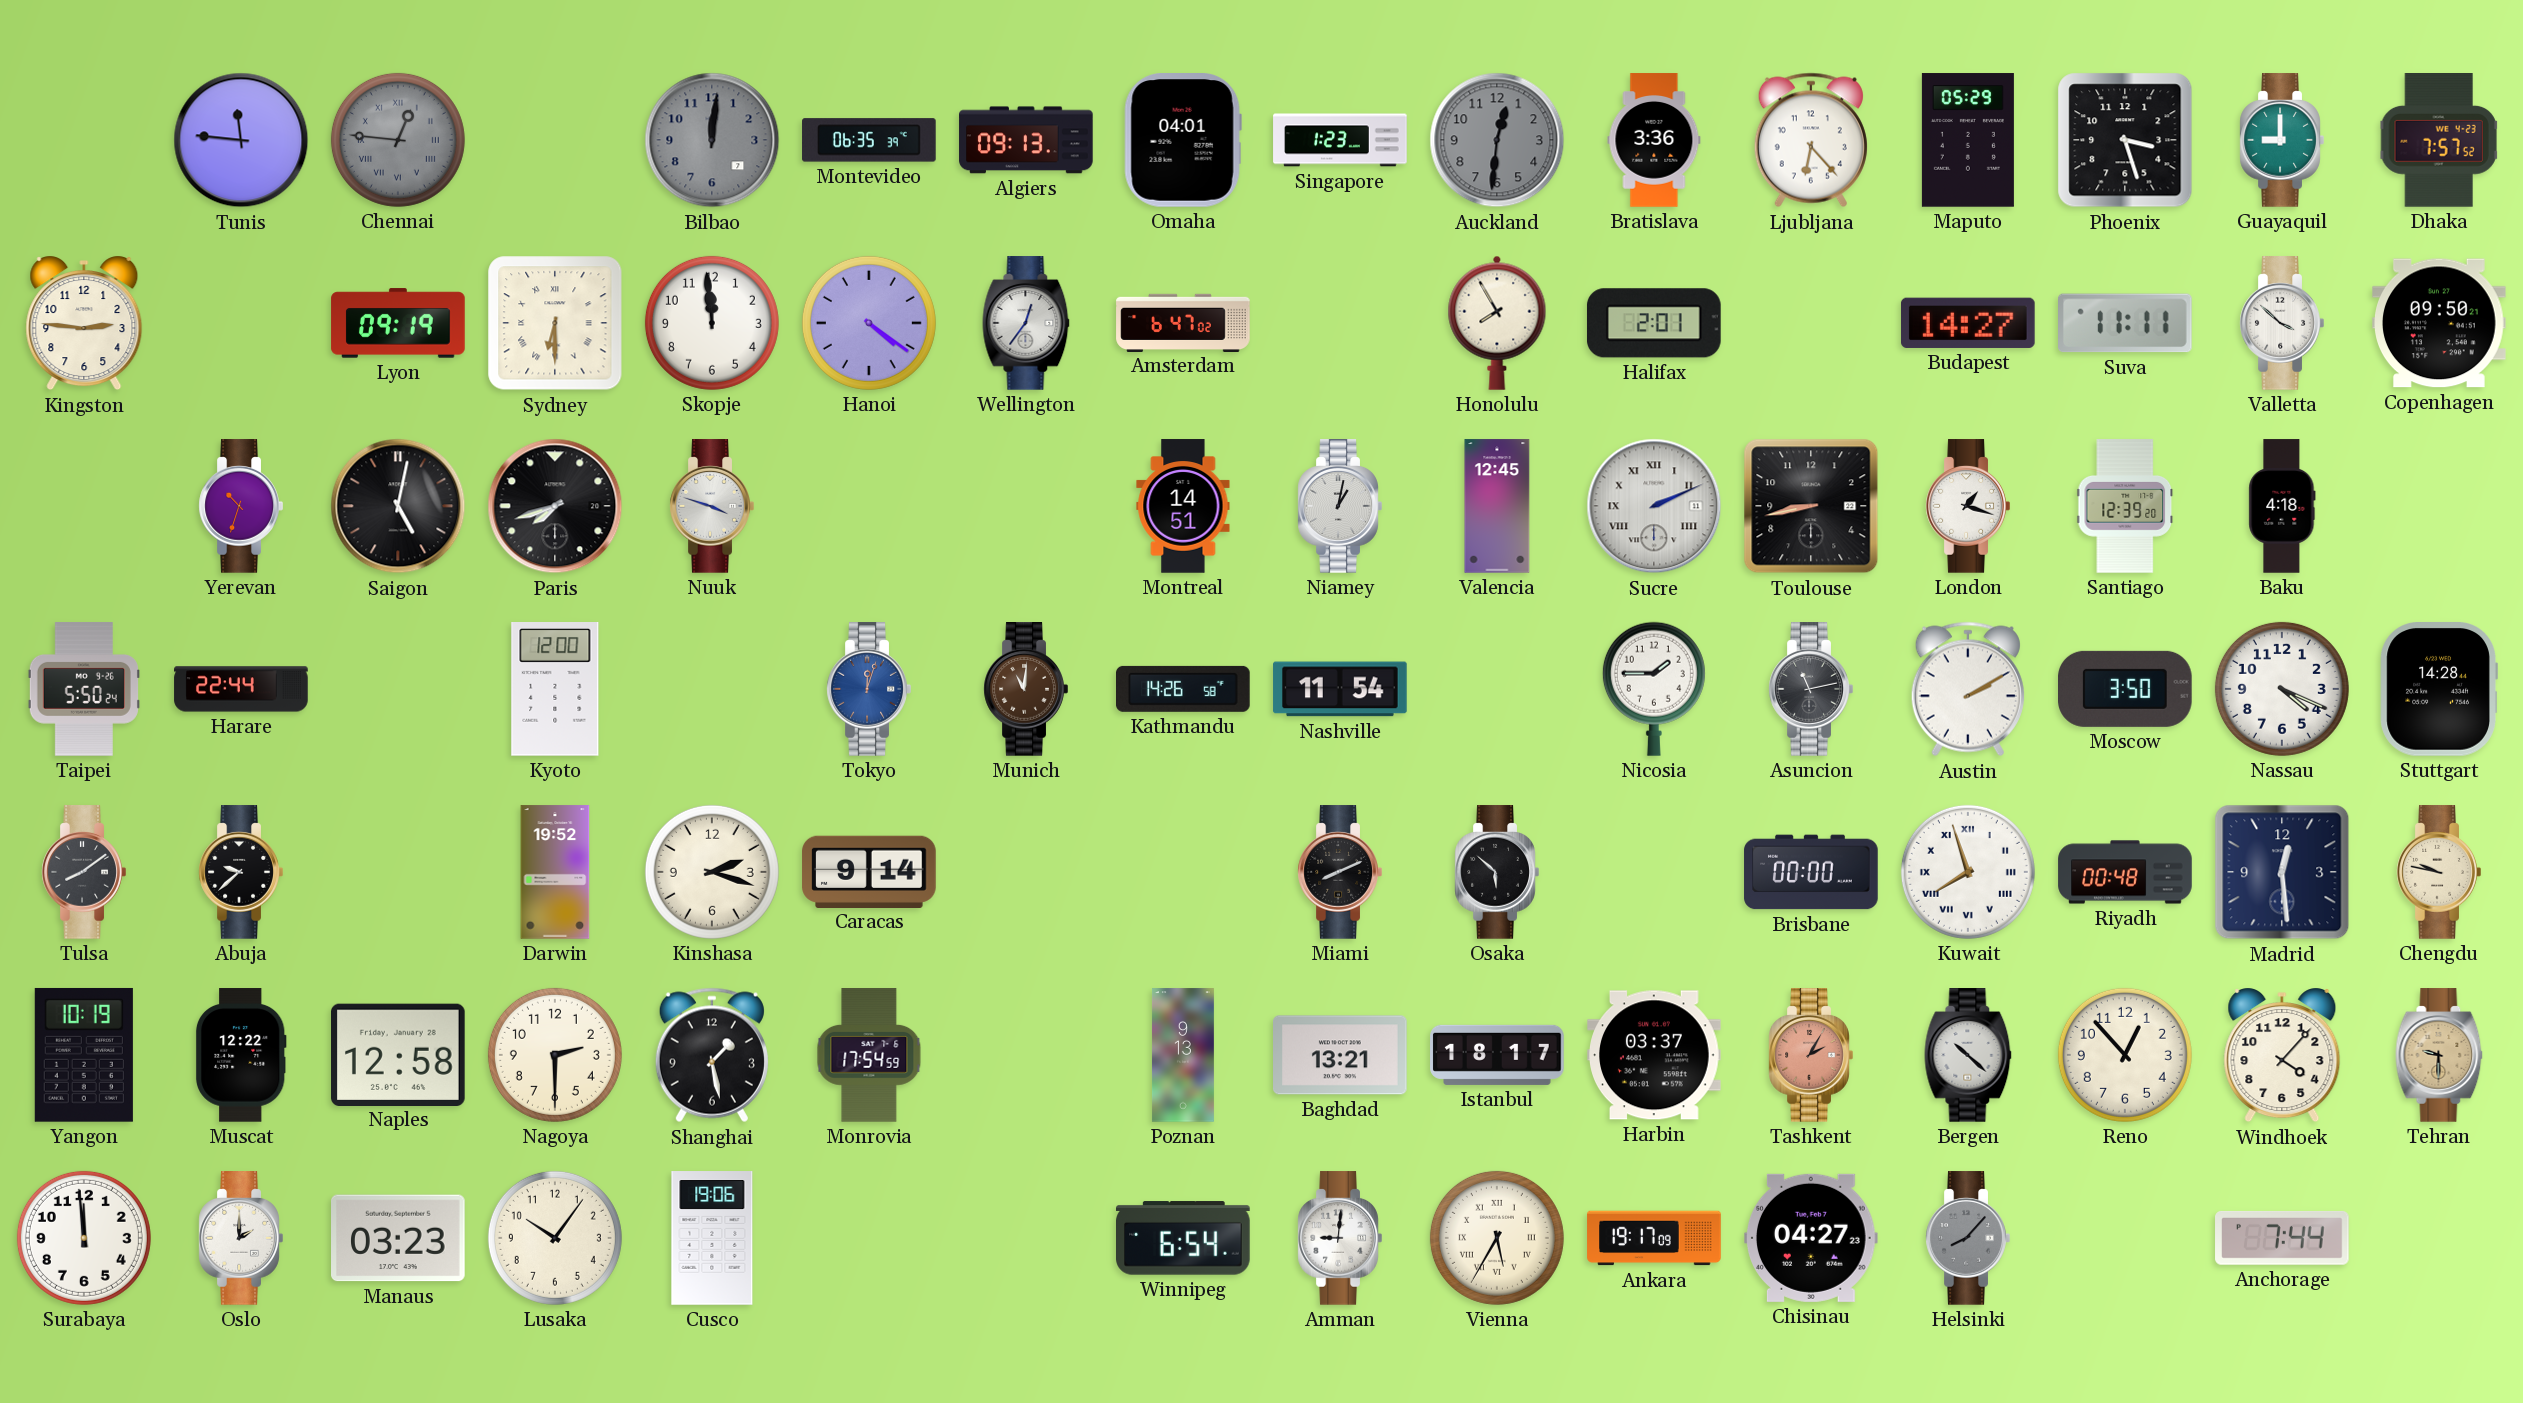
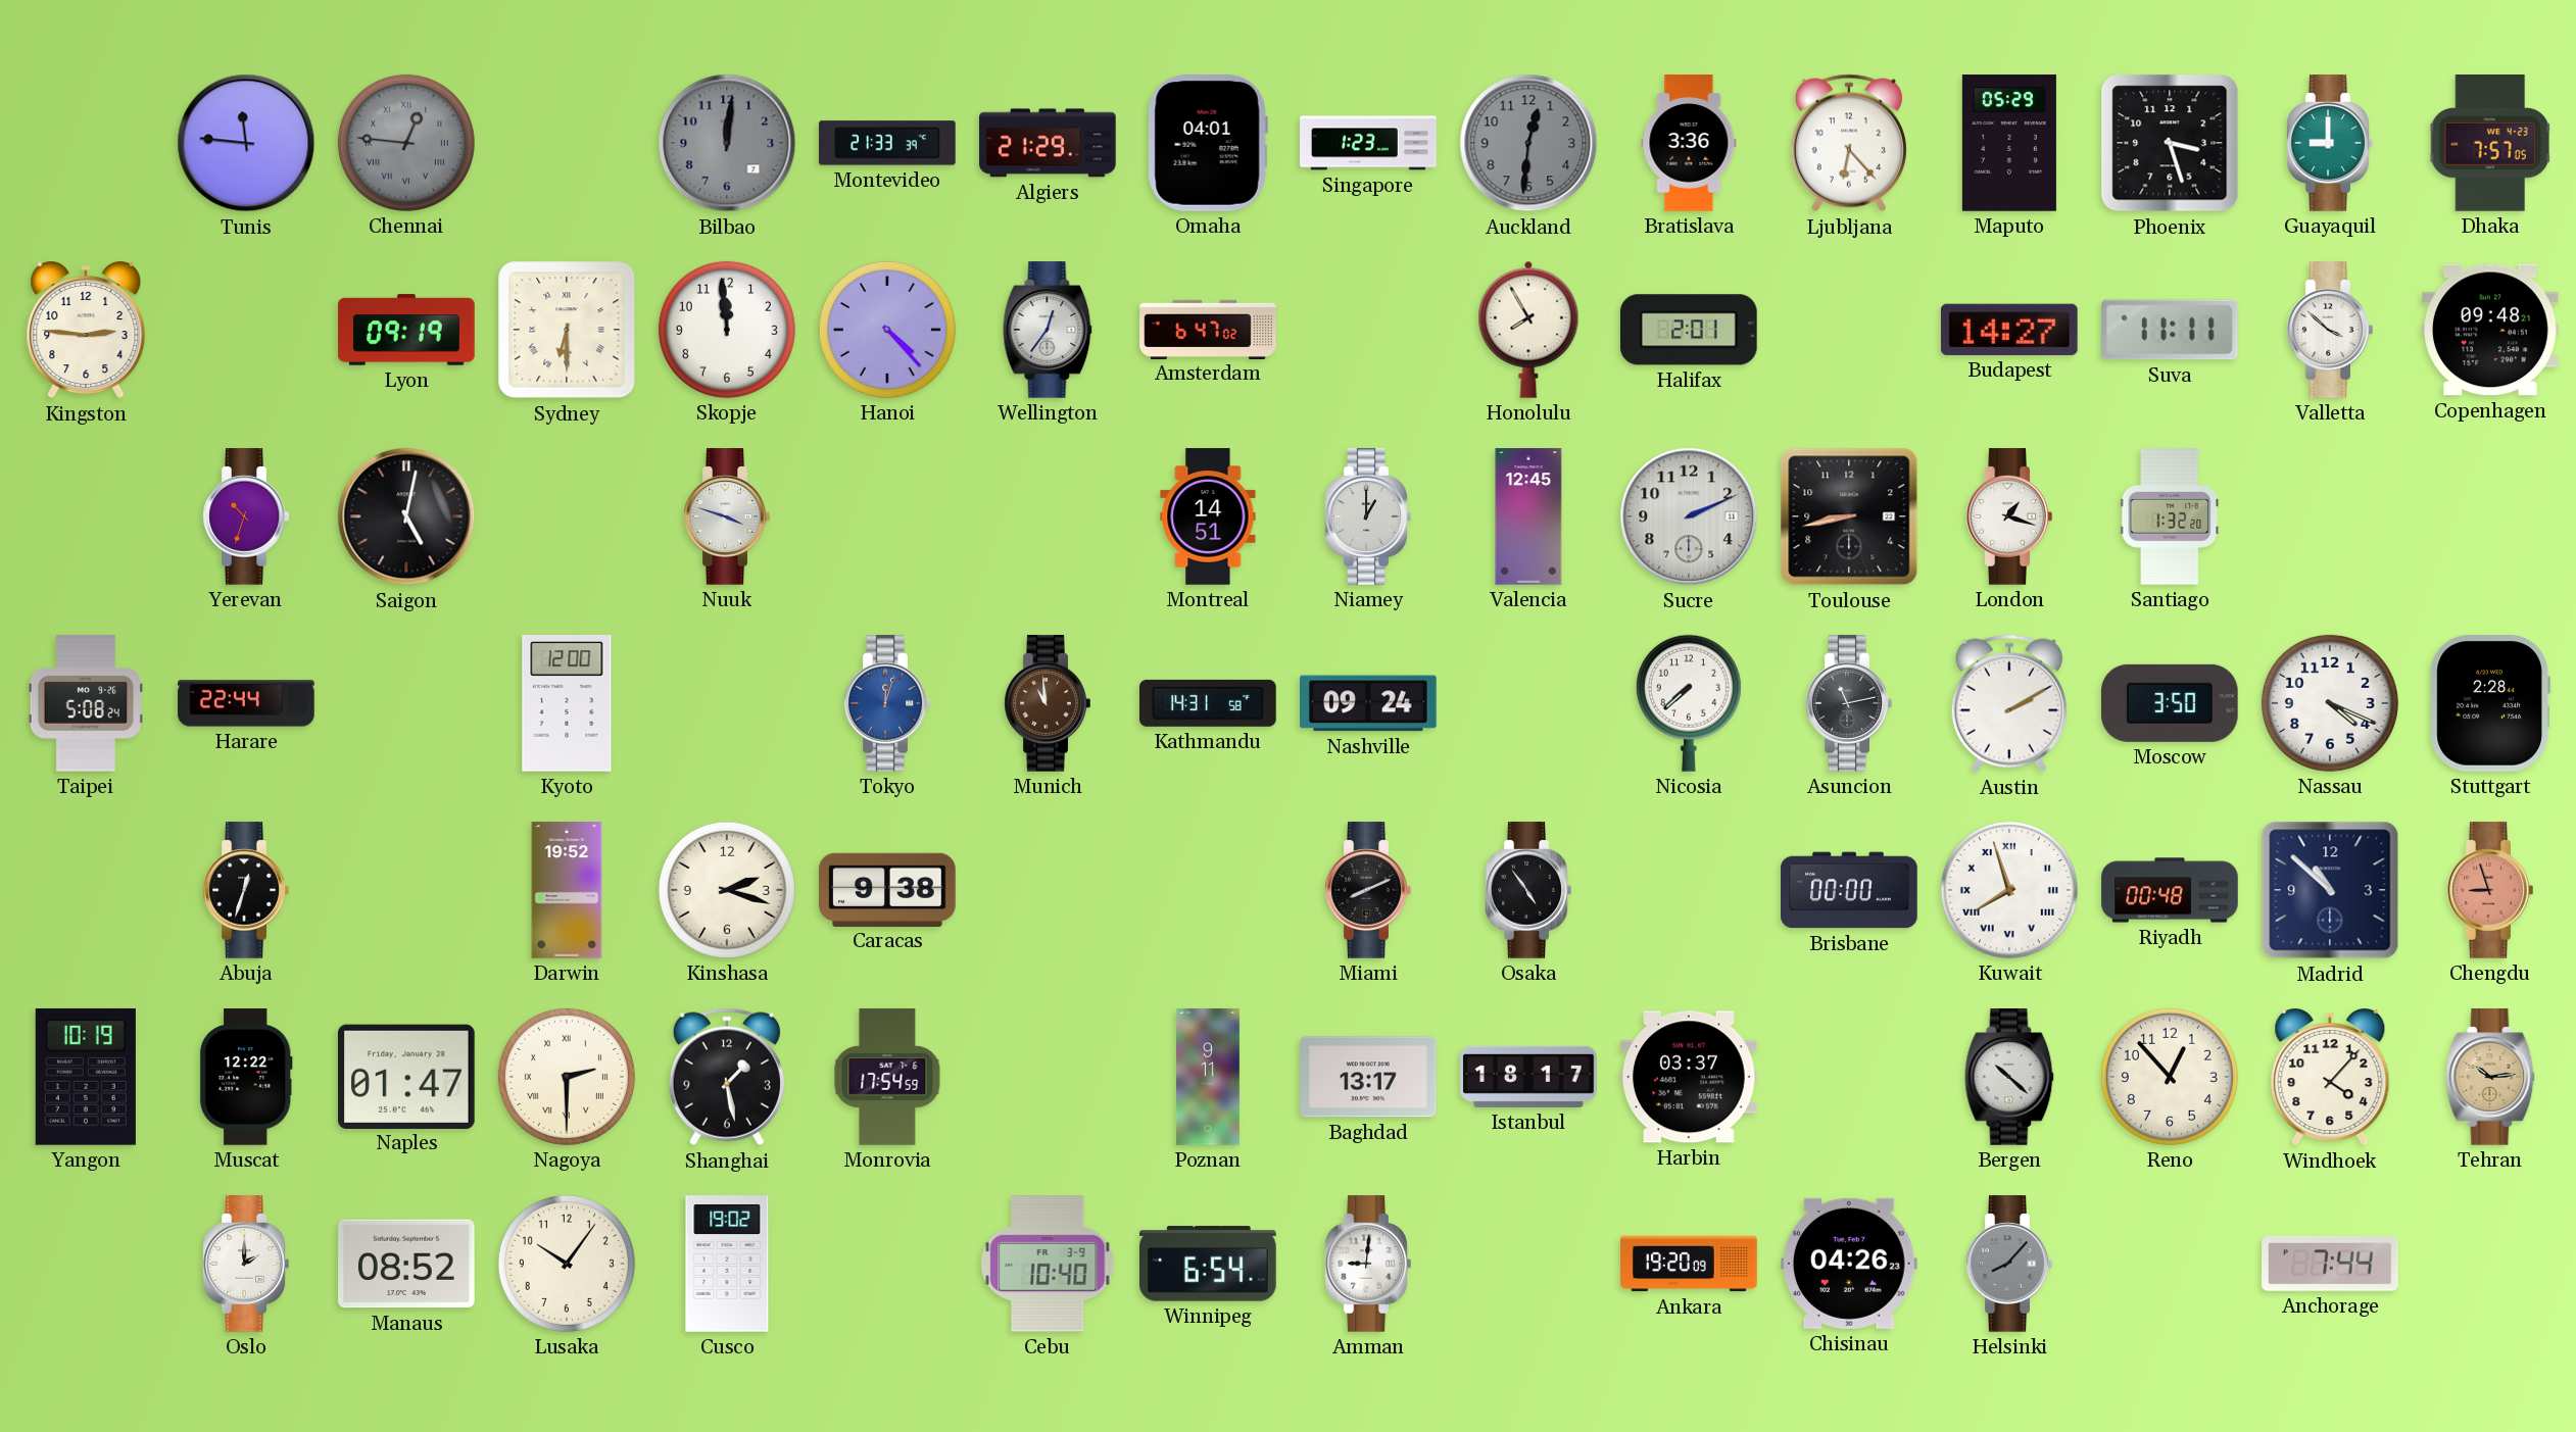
Montevideo: 06:35 -> 21:33 (887, 143)
Algiers: 09:13 -> 21:29 (1048, 143)
Dhaka: 7:57:52 -> 7:57:05 (2490, 144)
Hanoi: 4:21 -> 4:23 (887, 330)
Copenhagen: 09:50 -> 09:48 (2491, 330)
Paris: 7:42 -> none (555, 506)
Niamey: 1:02 -> 1:00 (1368, 516)
Sucre numerals: Roman -> Arabic (1689, 516)
Santiago: 12:39 -> 1:32 (2170, 516)
Baku: 4:18 -> none (2282, 506)
Taipei: 5:50 -> 5:08 (86, 703)
Munich: 11:01 -> 10:59 (1048, 703)
Kathmandu: 14:26 -> 14:31 (1208, 703)
Nashville: 11:54 -> 09:24 (1368, 703)
Nicosia: 1:45 -> 7:38 (1689, 703)
Stuttgart: 14:28 -> 2:28 (2490, 704)
Tulsa: 8:09 -> none (84, 872)
Abuja: 9:38 -> 12:33 (246, 890)
Caracas: 9:14 -> 9:38 (887, 889)
Osaka: 5:52 -> 4:54 (1528, 890)
Madrid: 12:29 -> 10:52 (2330, 890)
Chengdu: 9:47 -> 8:57 (2490, 890)
Chengdu dial: cream -> salmon (2490, 890)
Naples: 12:58 -> 01:47 (407, 1076)
Nagoya numerals: Arabic -> Roman (567, 1077)
Poznan: 9:13 -> 9:11 (1208, 1077)
Baghdad: 13:21 -> 13:17 (1368, 1077)
Tashkent: 2:05 -> none (1811, 1055)
Tehran: 9:30 -> 10:14 (2490, 1077)
Surabaya: 11:59 -> none (84, 1238)
Manaus: 03:23 -> 08:52 (406, 1264)
Cusco: 19:06 -> 19:02 (727, 1264)
Cebu: none -> 10:40 (1048, 1265)
Vienna: 5:35 -> none (1497, 1238)
Ankara: 19:17 -> 19:20 (1689, 1264)
Chisinau: 04:27 -> 04:26 (1850, 1264)
